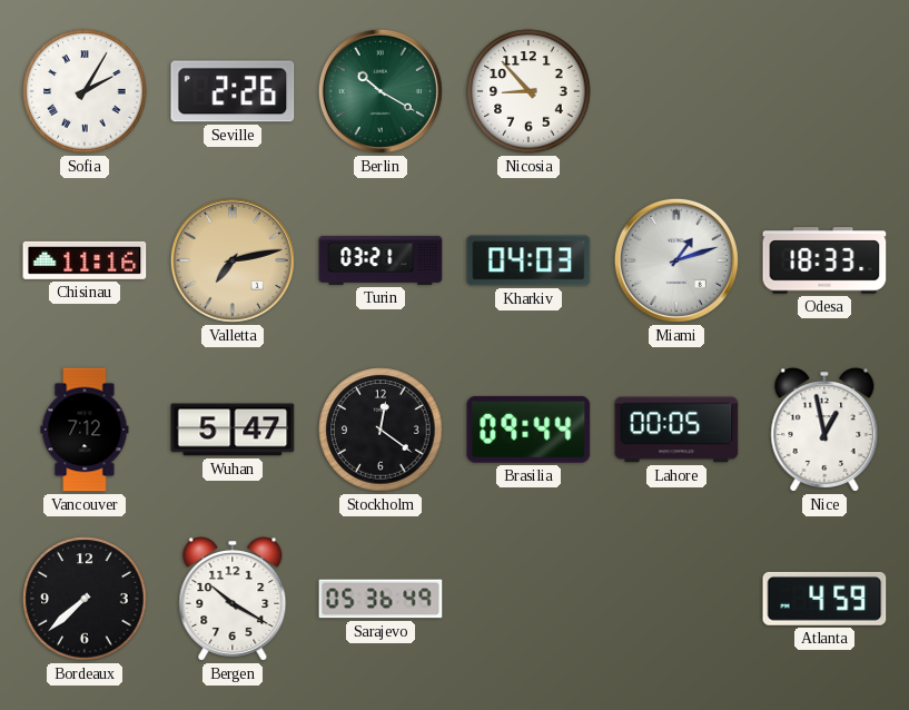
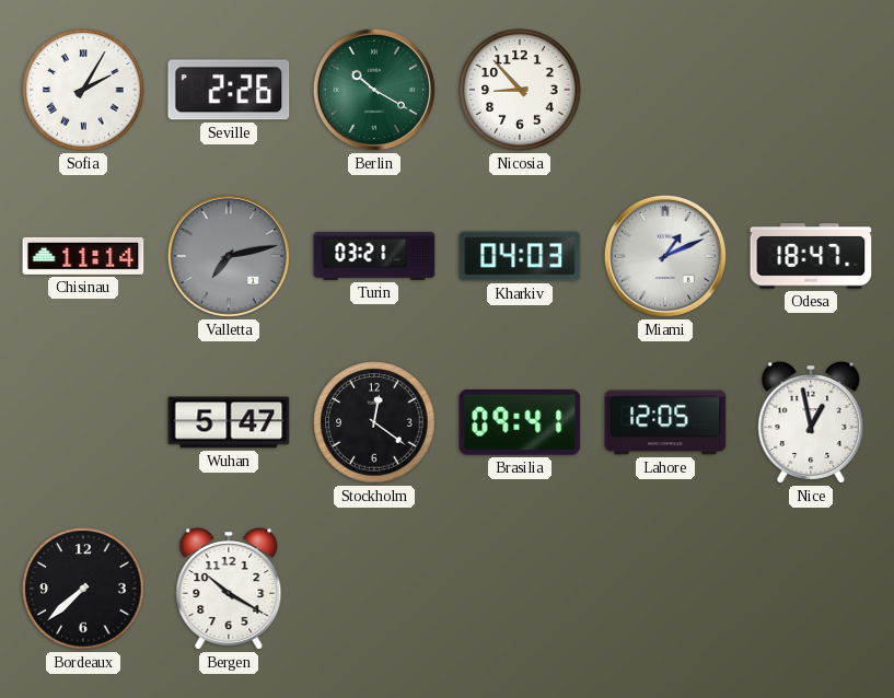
Chisinau: 11:16 -> 11:14 (83, 256)
Valletta dial: champagne -> grey (229, 256)
Miami: 1:12 -> 1:11 (665, 256)
Odesa: 18:33 -> 18:47 (811, 256)
Vancouver: 7:12 -> none (85, 430)
Brasilia: 09:44 -> 09:41 (520, 422)
Lahore: 00:05 -> 12:05 (665, 422)
Sarajevo: 05:36 -> none (381, 599)
Atlanta: 4:59 -> none (824, 599)
